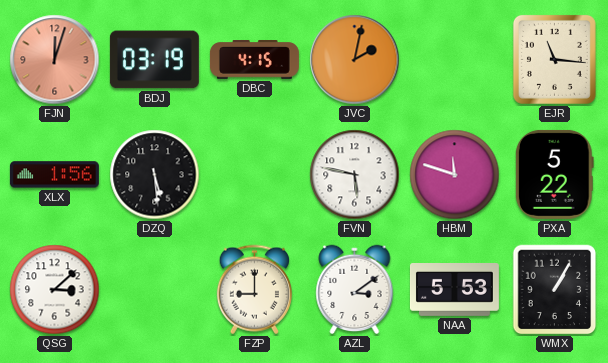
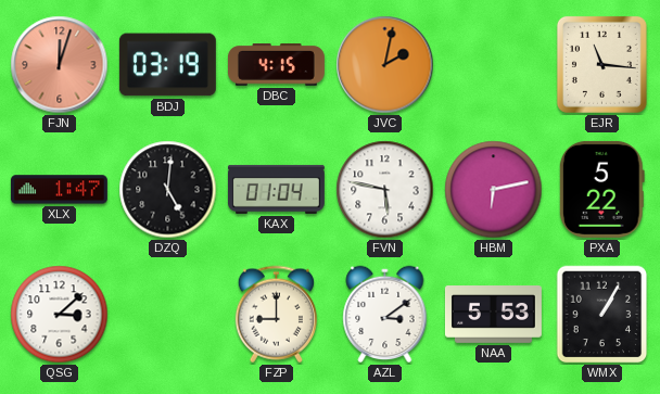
XLX: 1:56 -> 1:47 (59, 190)
DZQ: 5:29 -> 5:01 (168, 190)
KAX: none -> 01:04 (276, 189)
HBM: 11:48 -> 6:13 (494, 190)
